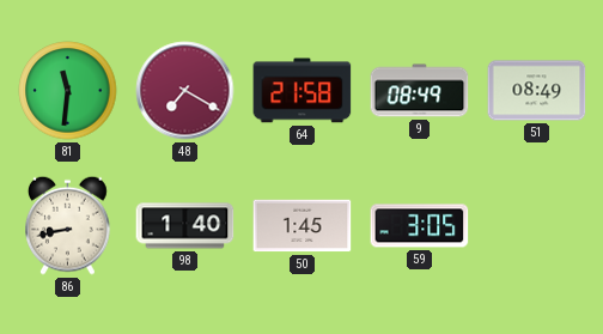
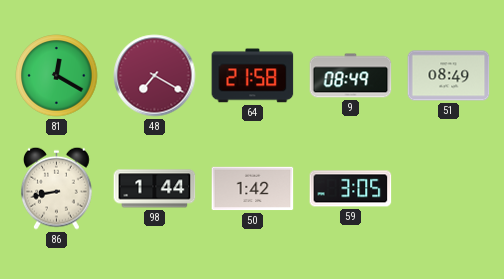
81: 11:31 -> 12:20 (57, 76)
98: 1:40 -> 1:44 (155, 189)
50: 1:45 -> 1:42 (253, 189)
